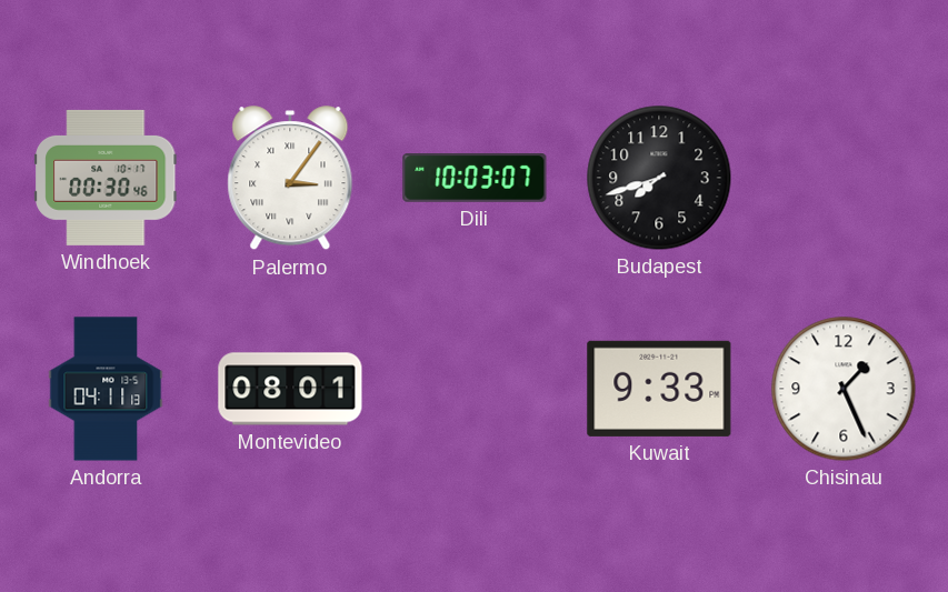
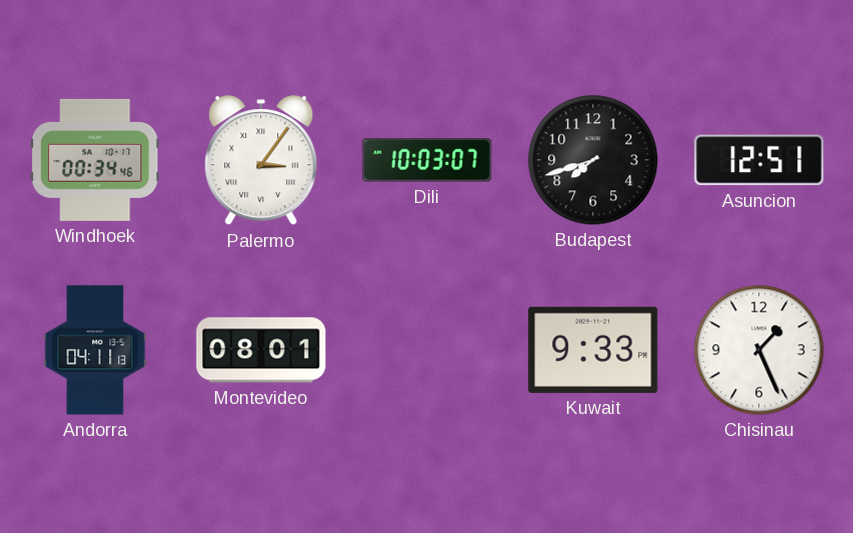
Windhoek: 00:30 -> 00:34 (96, 160)
Asuncion: none -> 12:51 (759, 160)
